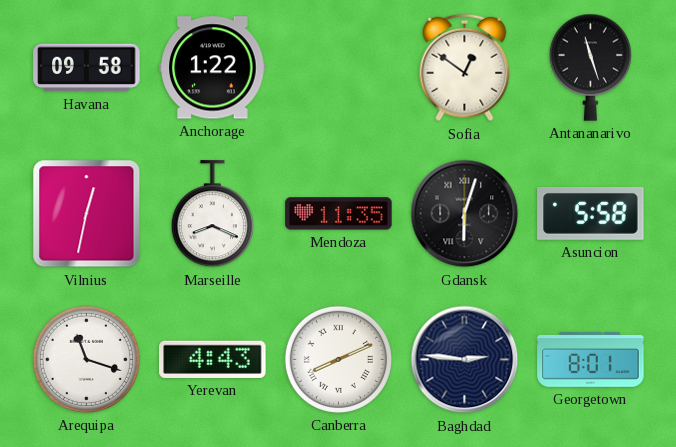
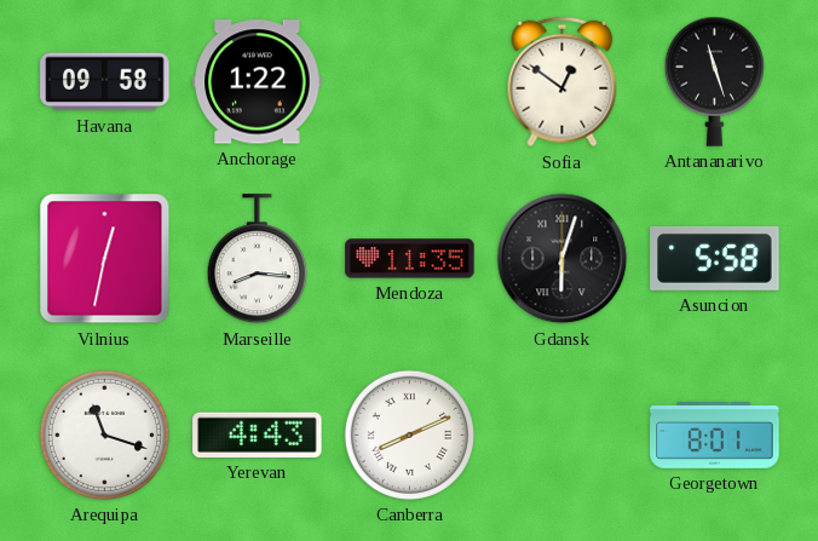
Marseille: 8:19 -> 8:16 (257, 259)
Baghdad: 2:46 -> none (465, 360)
